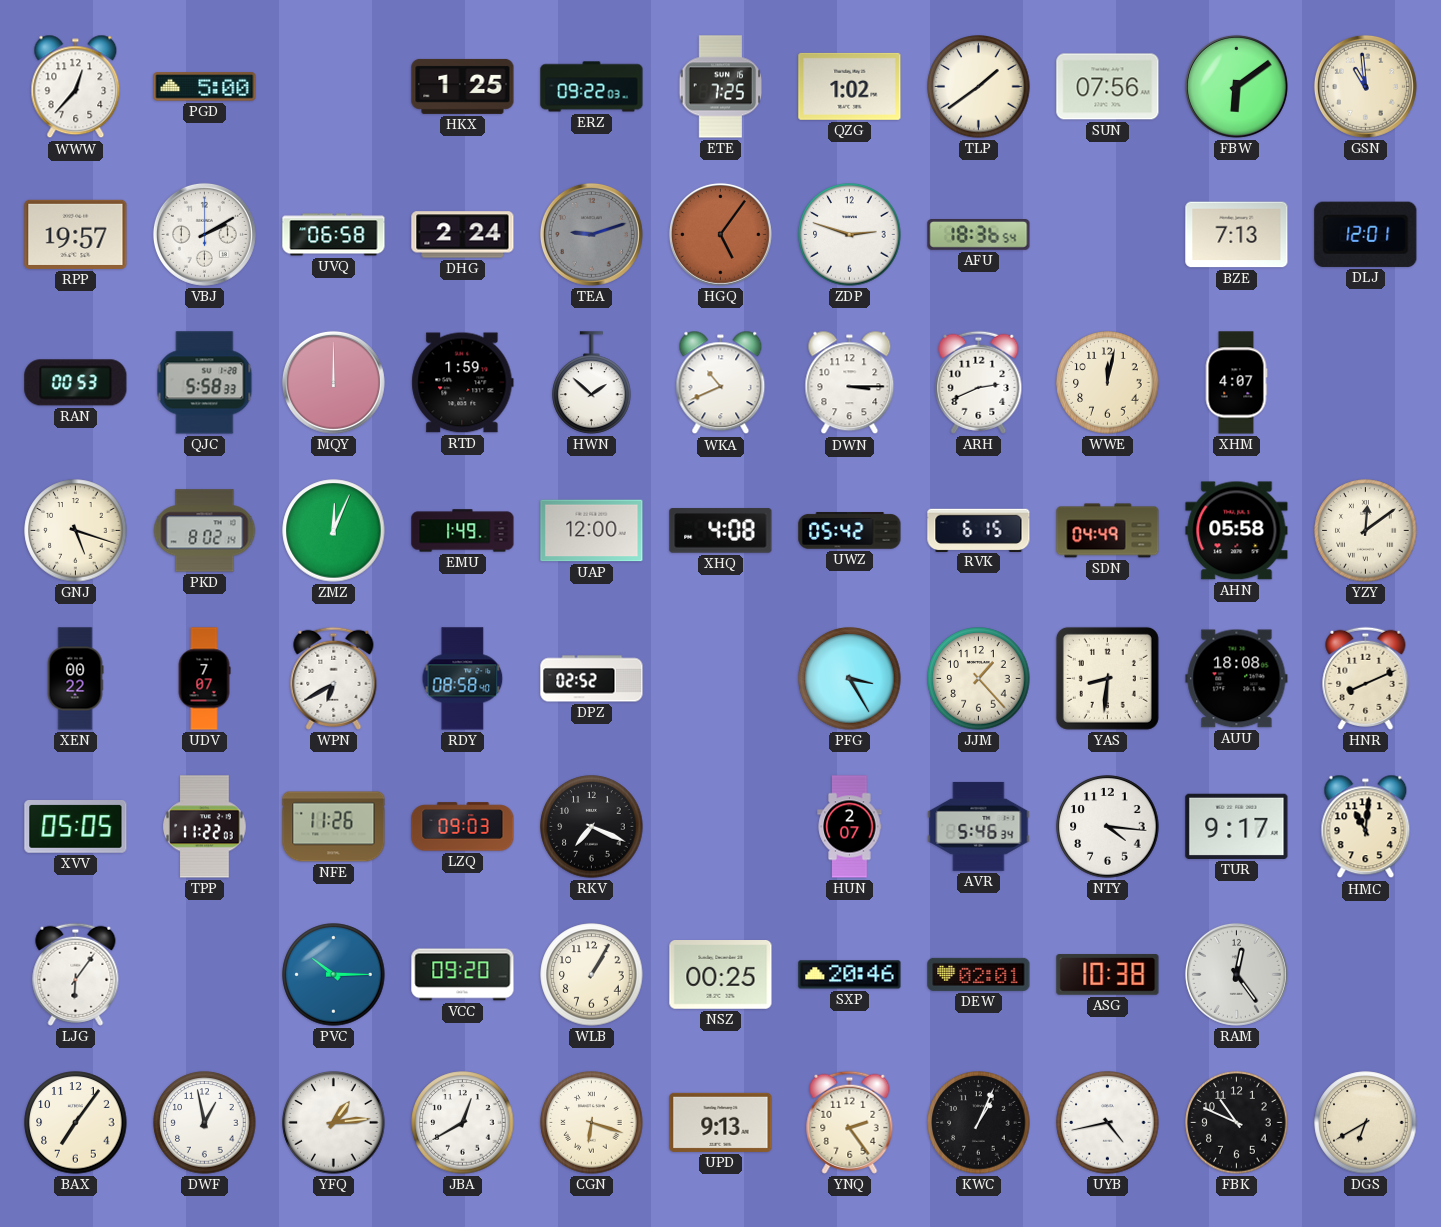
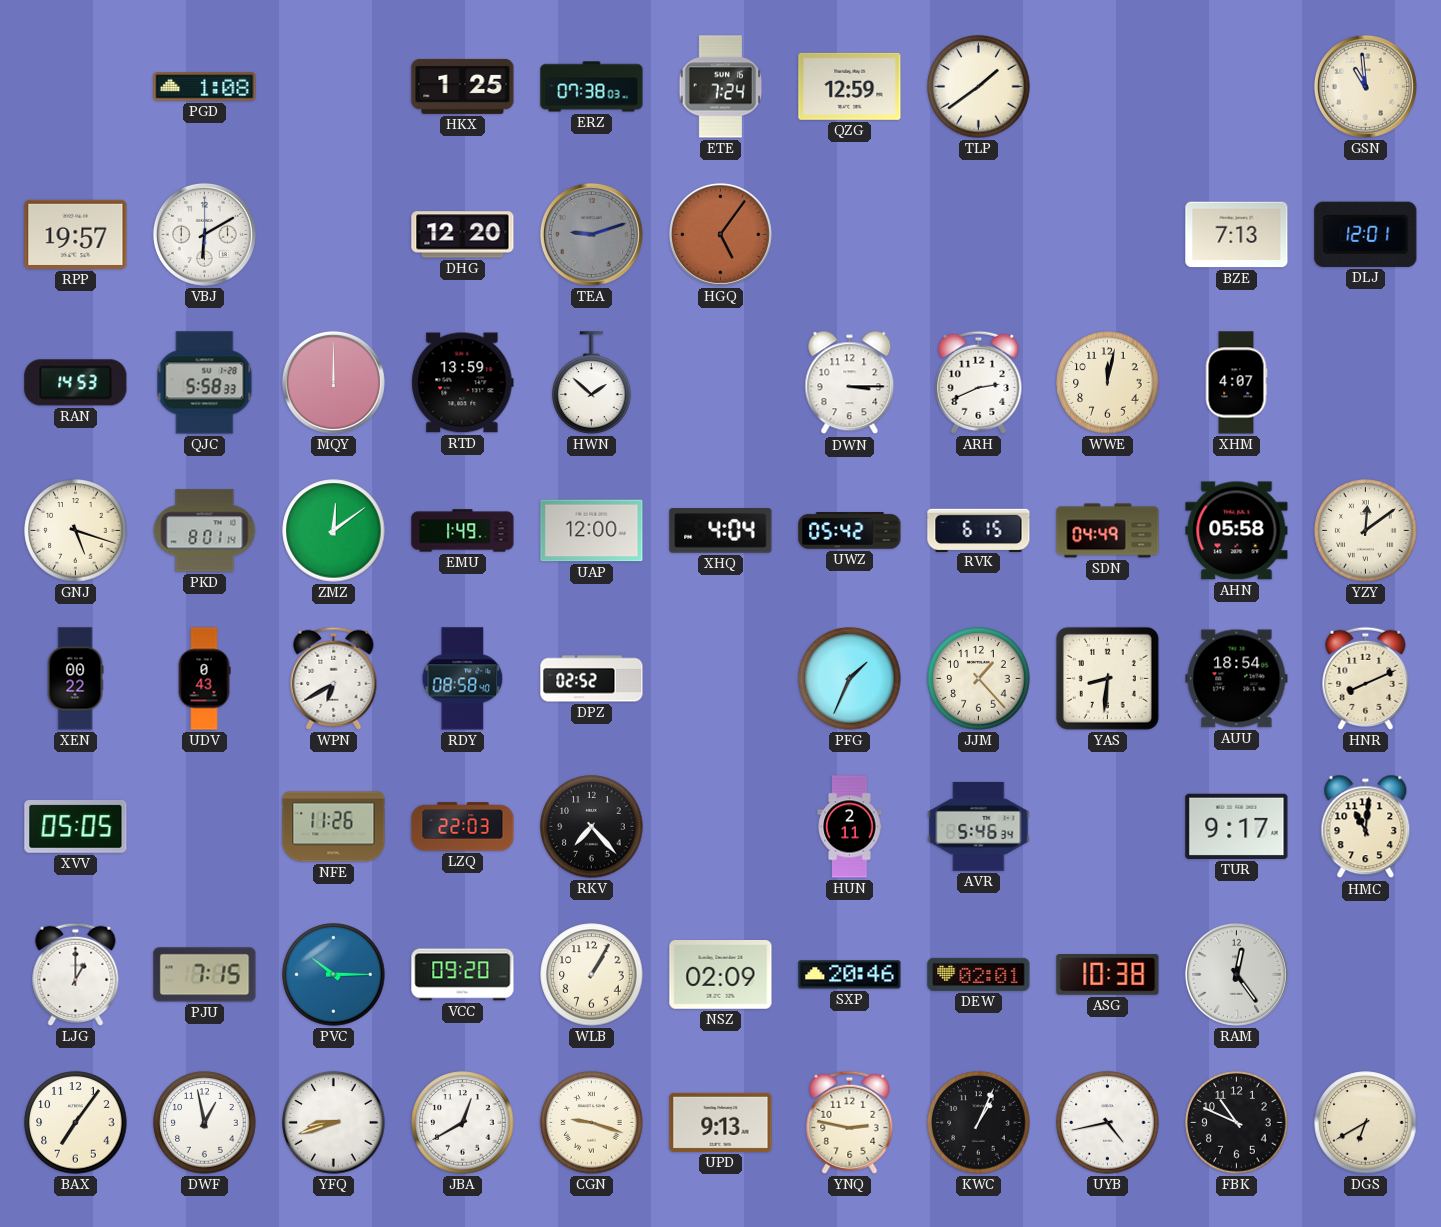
WWW: 12:37 -> none (76, 87)
PGD: 5:00 -> 1:08 (205, 87)
ERZ: 09:22 -> 07:38 (592, 87)
ETE: 7:25 -> 7:24 (721, 87)
QZG: 1:02 -> 12:59 (850, 86)
SUN: 07:56 -> none (1108, 87)
FBW: 6:09 -> none (1236, 86)
VBJ: 2:10 -> 6:10 (204, 234)
UVQ: 06:58 -> none (334, 235)
DHG: 2:24 -> 12:20 (463, 235)
ZDP: 2:48 -> none (850, 235)
AFU: 18:36 -> none (979, 235)
RAN: 00:53 -> 14:53 (76, 383)
RTD: 1:59 -> 13:59 (463, 383)
WKA: 10:41 -> none (721, 383)
PKD: 8:02 -> 8:01 (205, 531)
ZMZ: 12:04 -> 12:09 (334, 531)
XHQ: 4:08 -> 4:04 (721, 531)
UDV: 7:07 -> 0:43 (204, 679)
PFG: 3:25 -> 1:34 (850, 679)
AUU: 18:08 -> 18:54 (1237, 679)
TPP: 11:22 -> none (205, 827)
LZQ: 09:03 -> 22:03 (463, 827)
RKV: 7:19 -> 7:23 (592, 827)
HUN: 2:07 -> 2:11 (850, 827)
NTY: 4:16 -> none (1108, 827)
LJG: 6:06 -> 1:00 (76, 974)
PJU: none -> 7:15 (205, 975)
NSZ: 00:25 -> 02:09 (721, 975)
YFQ: 1:14 -> 8:42 (334, 1123)
CGN: 6:18 -> 9:18 (592, 1123)
YNQ: 2:24 -> 2:47 (850, 1122)
